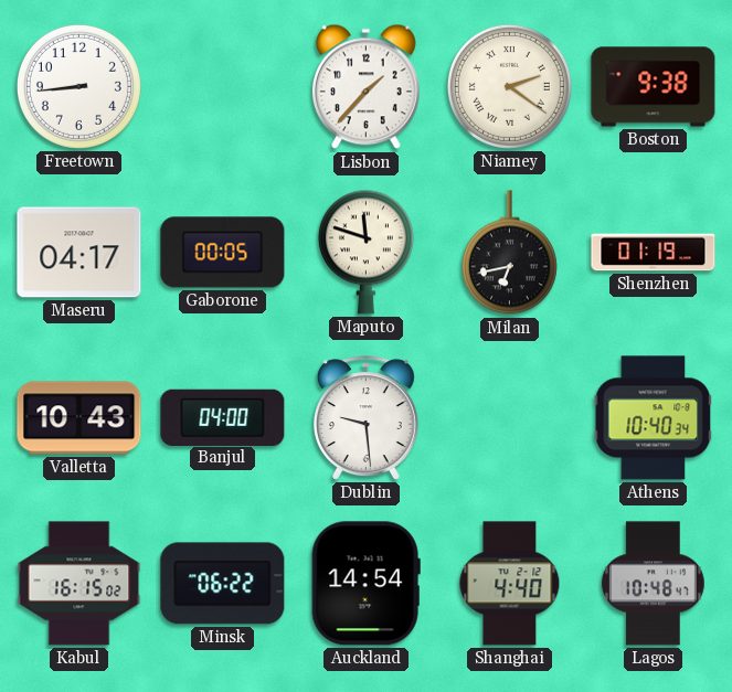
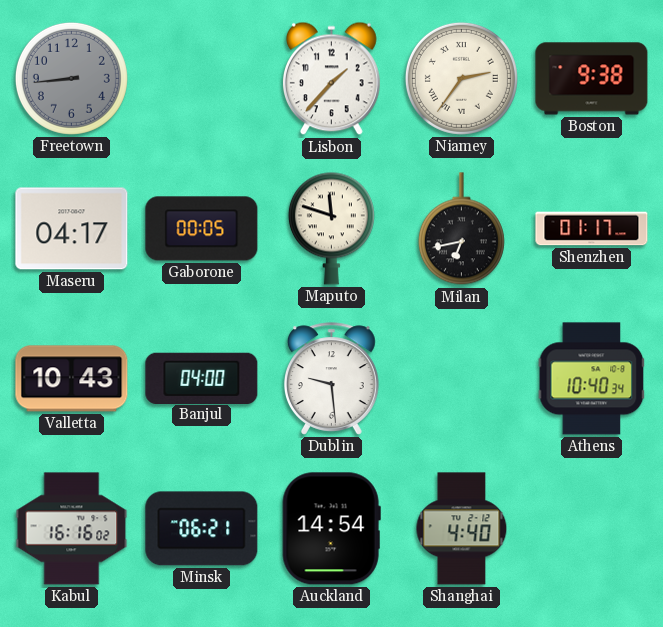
Freetown dial: white -> grey (71, 78)
Niamey: 2:21 -> 2:36 (461, 78)
Shenzhen: 01:19 -> 01:17 (592, 229)
Kabul: 16:15 -> 16:16 (72, 529)
Minsk: 06:22 -> 06:21 (202, 529)
Lagos: 10:48 -> none (653, 584)
